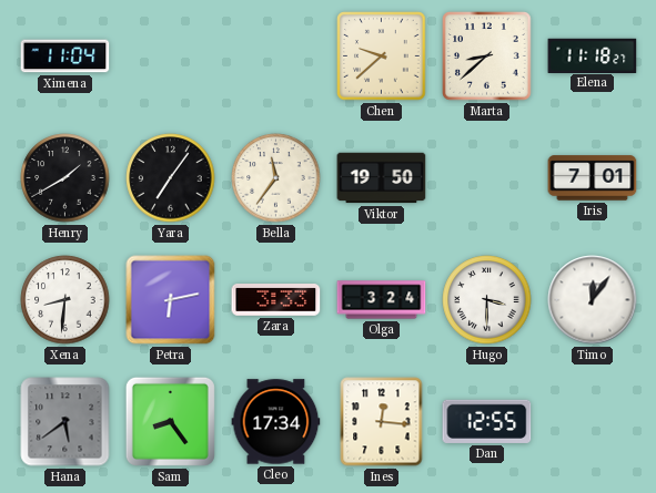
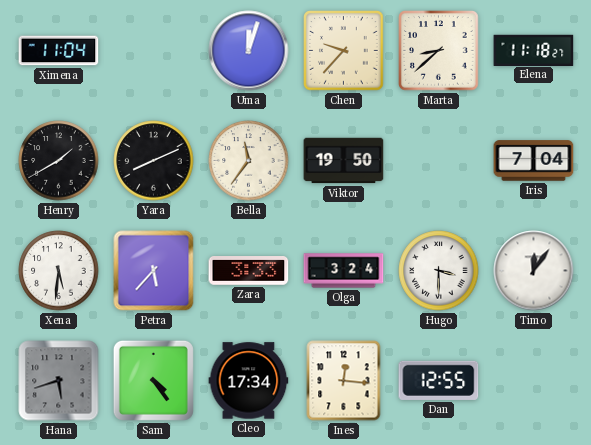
Uma: none -> 12:03 (249, 51)
Chen: 9:38 -> 9:37 (344, 51)
Yara: 7:06 -> 8:11 (154, 161)
Iris: 7:01 -> 7:04 (534, 161)
Xena: 8:31 -> 5:31 (59, 271)
Petra: 6:13 -> 5:37 (154, 271)
Hana: 5:39 -> 5:42 (59, 381)
Sam: 8:24 -> 4:24 (153, 380)
